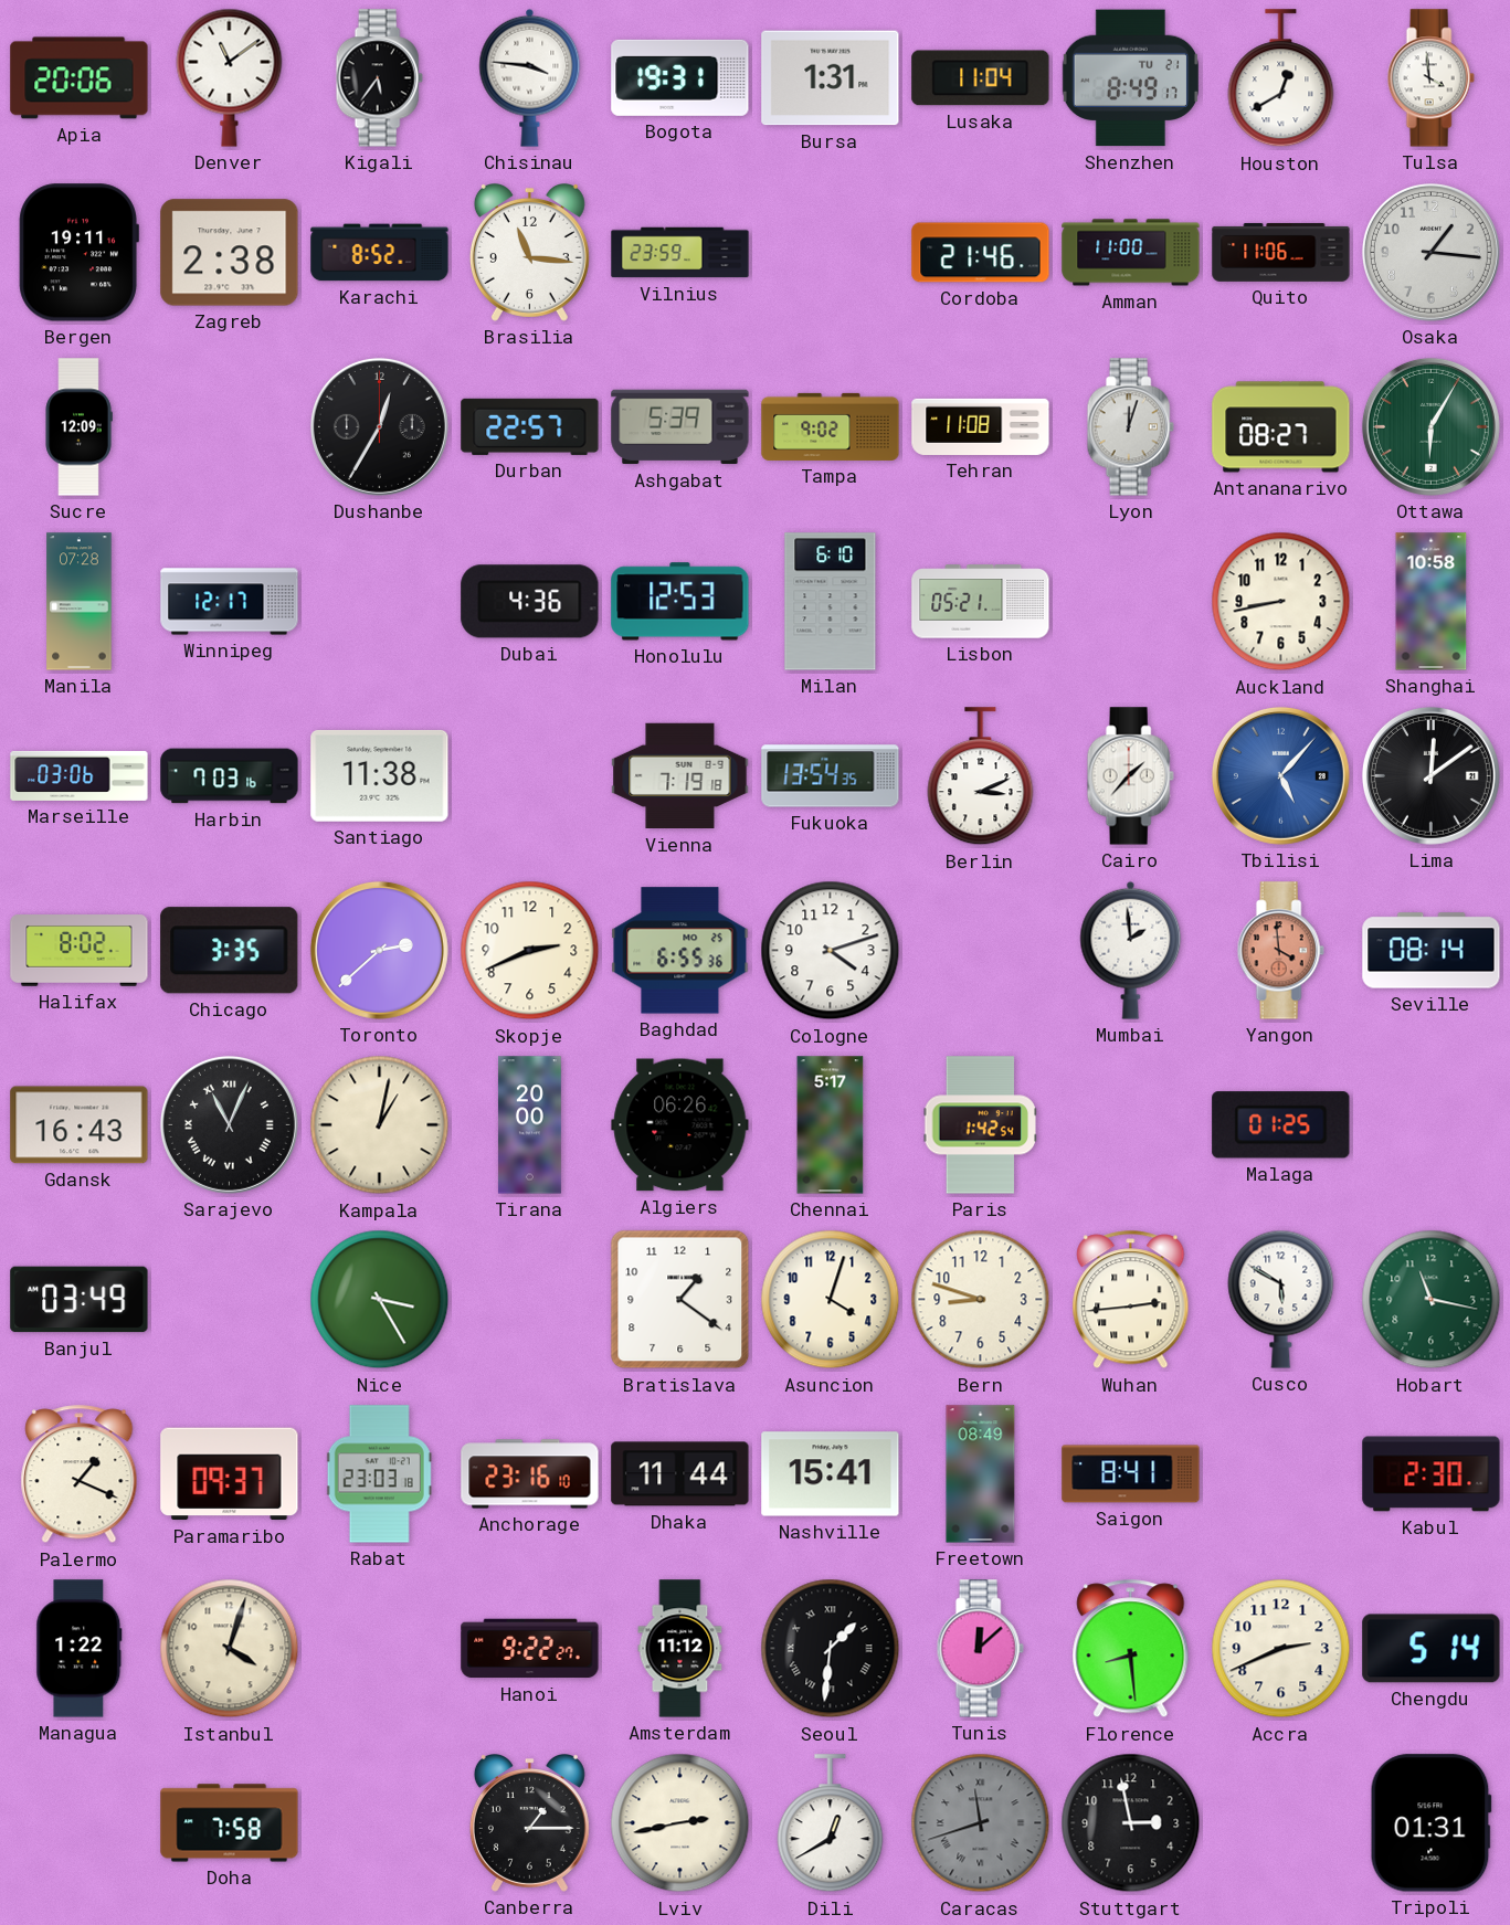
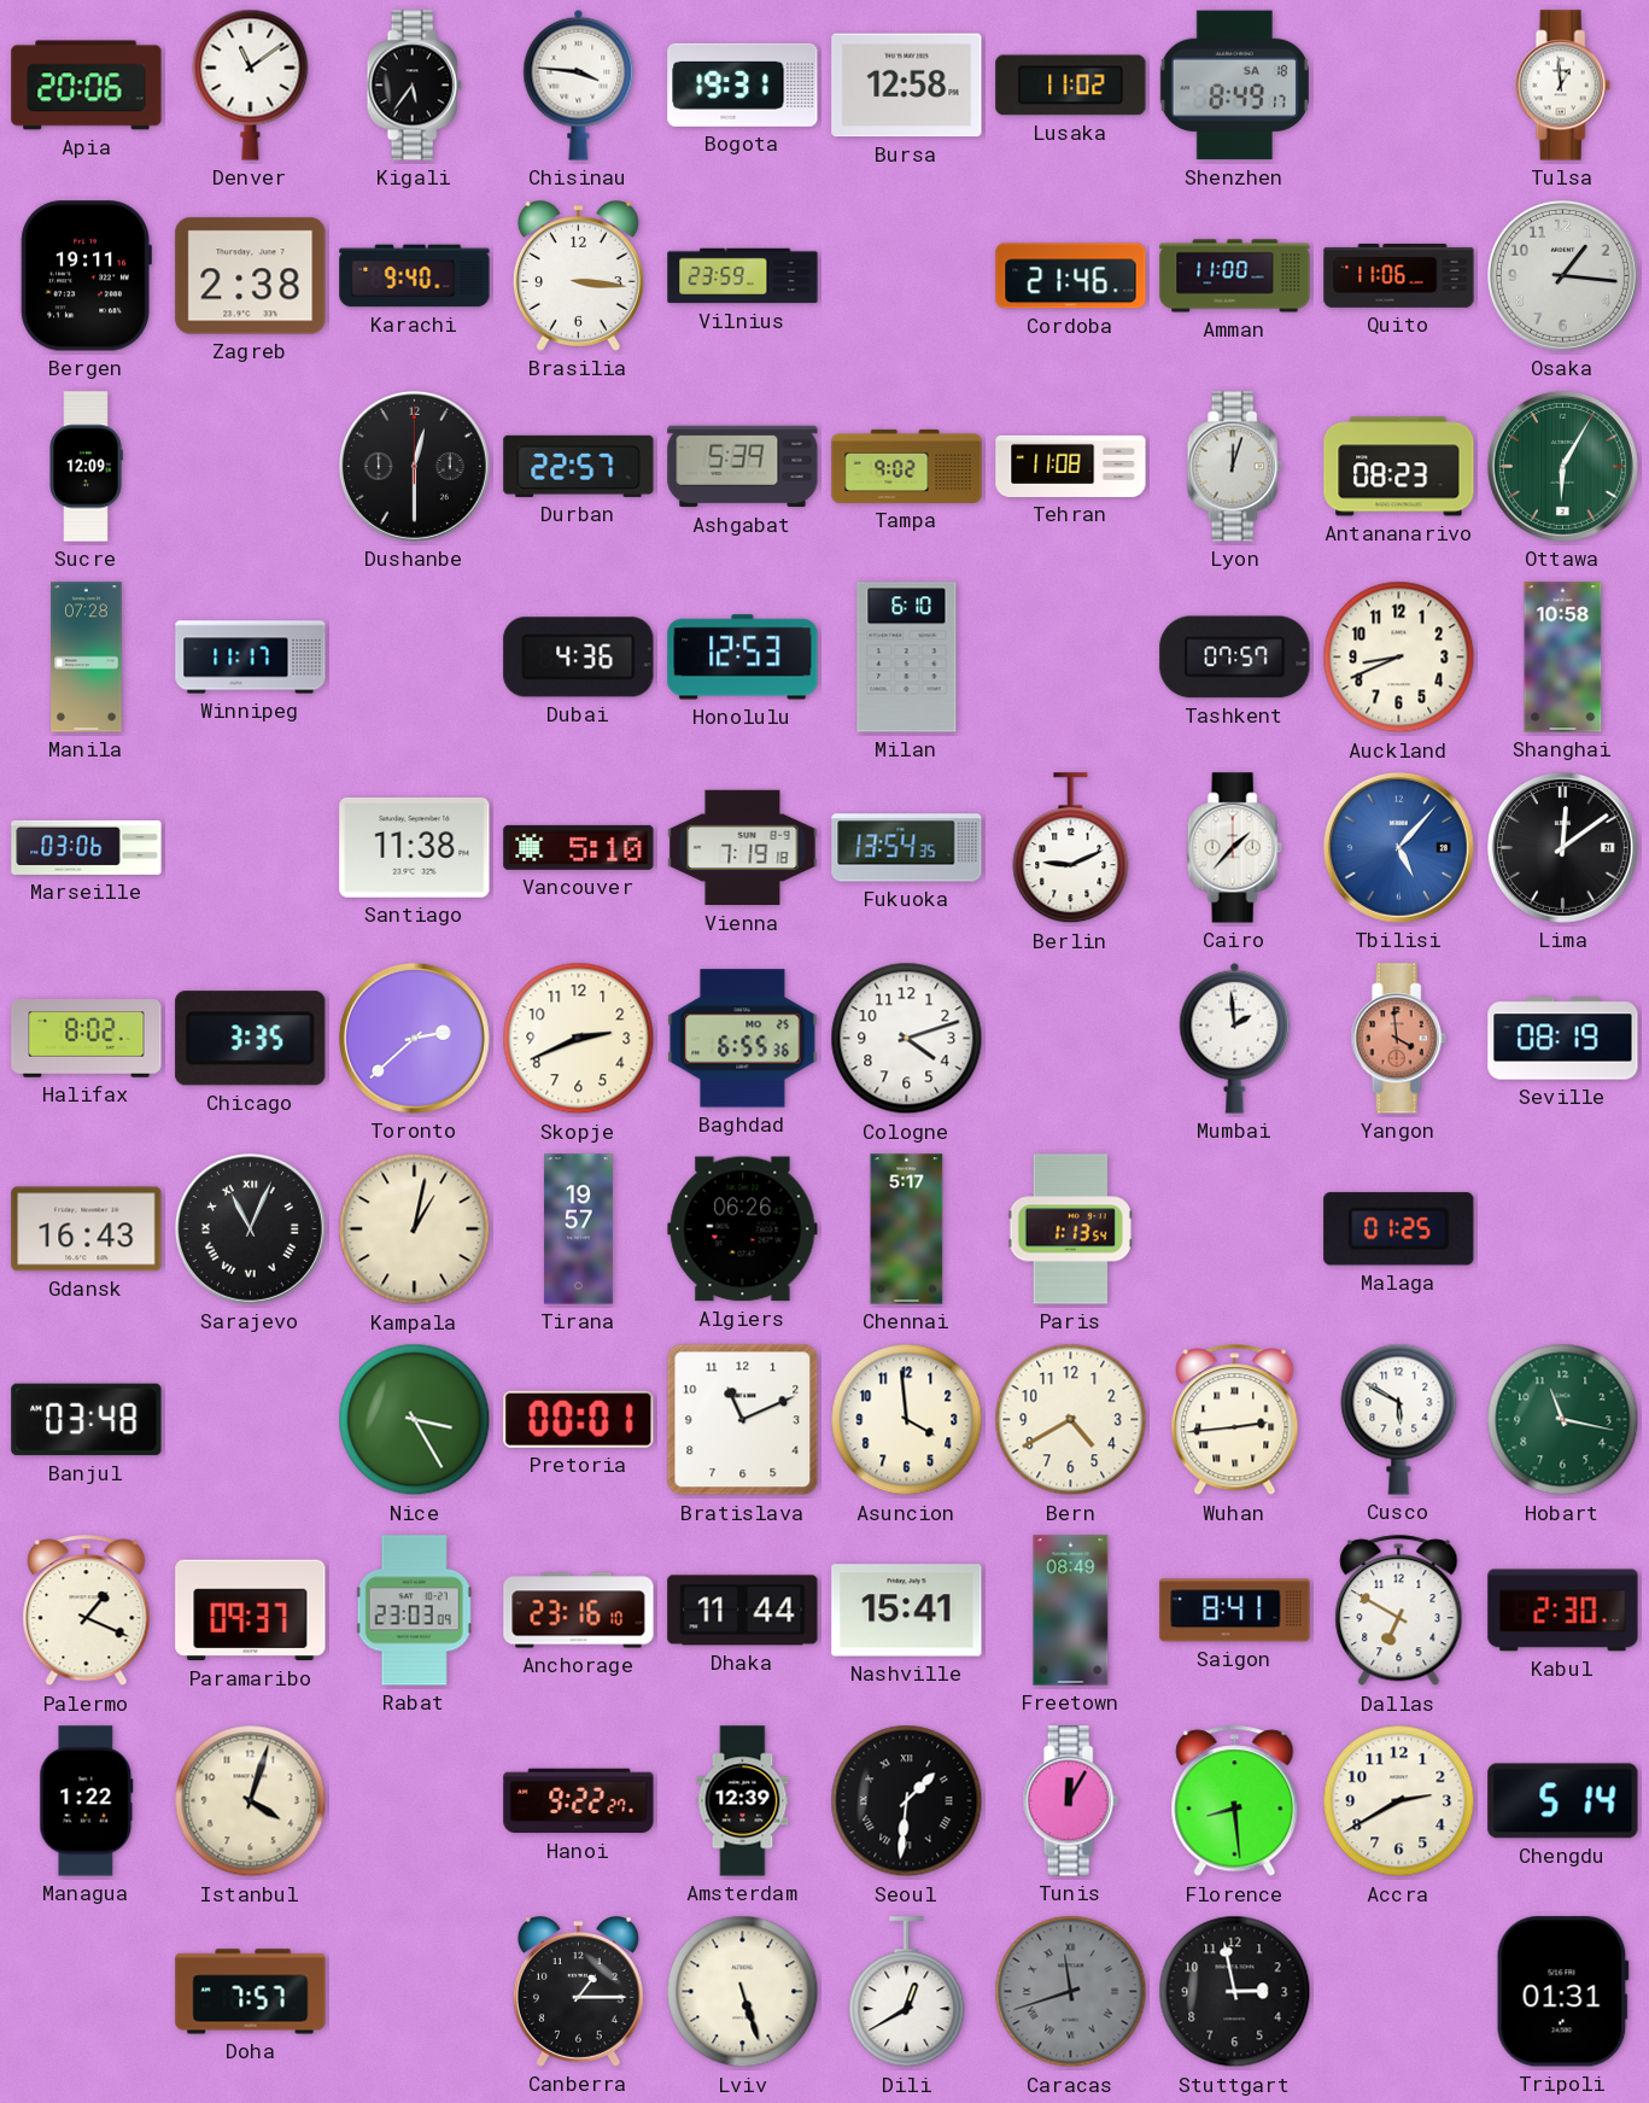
Bursa: 1:31 -> 12:58 (907, 86)
Lusaka: 11:04 -> 11:02 (1071, 86)
Shenzhen date: TU 21 -> SA 18 (1234, 86)
Houston: 12:40 -> none (1281, 78)
Tulsa: 3:59 -> 12:59 (1562, 86)
Karachi: 8:52 -> 9:40 (415, 276)
Brasilia: 11:16 -> 3:16 (578, 276)
Dushanbe: 12:35 -> 12:30 (414, 466)
Antananarivo: 08:27 -> 08:23 (1399, 467)
Winnipeg: 12:17 -> 11:17 (251, 658)
Lisbon: 05:21 -> none (981, 602)
Tashkent: none -> 07:57 (1235, 658)
Auckland: 8:43 -> 8:41 (1399, 658)
Harbin: 7:03 -> none (230, 776)
Vancouver: none -> 5:10 (579, 847)
Berlin: 3:11 -> 9:11 (1071, 848)
Seville: 08:14 -> 08:19 (1563, 1039)
Tirana: 20:00 -> 19:57 (579, 1229)
Paris: 1:42 -> 1:13 (1070, 1229)
Banjul: 03:49 -> 03:48 (87, 1420)
Pretoria: none -> 00:01 (579, 1419)
Bratislava: 1:21 -> 11:11 (743, 1420)
Asuncion: 4:03 -> 3:59 (907, 1420)
Bern: 8:48 -> 4:40 (1071, 1420)
Rabat: 23:03:18 -> 23:03:09 (414, 1611)
Dallas: none -> 6:50 (1399, 1611)
Amsterdam: 11:12 -> 12:39 (743, 1801)
Tunis: 12:08 -> 12:05 (1070, 1801)
Accra: 2:41 -> 2:40 (1399, 1801)
Doha: 7:58 -> 7:57 (251, 1992)
Lviv: 2:43 -> 5:27 (743, 1992)
